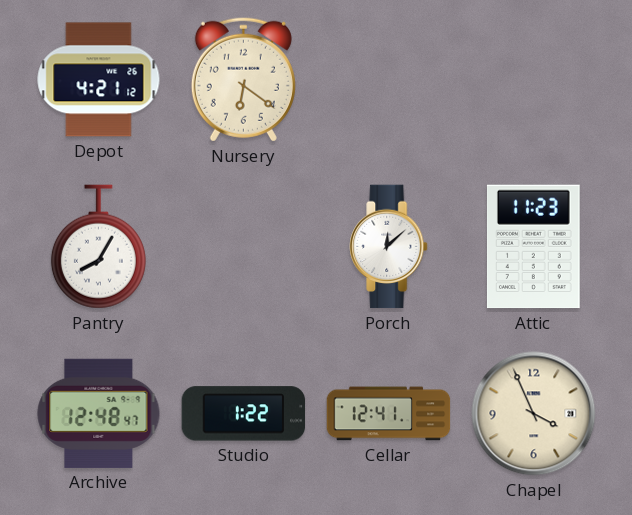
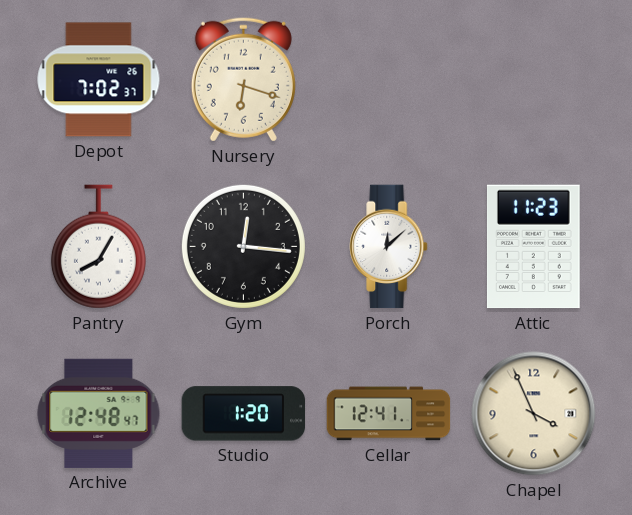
Depot: 4:21 -> 7:02 (99, 80)
Nursery: 6:21 -> 6:18 (243, 79)
Gym: none -> 12:16 (243, 246)
Studio: 1:22 -> 1:20 (244, 414)
